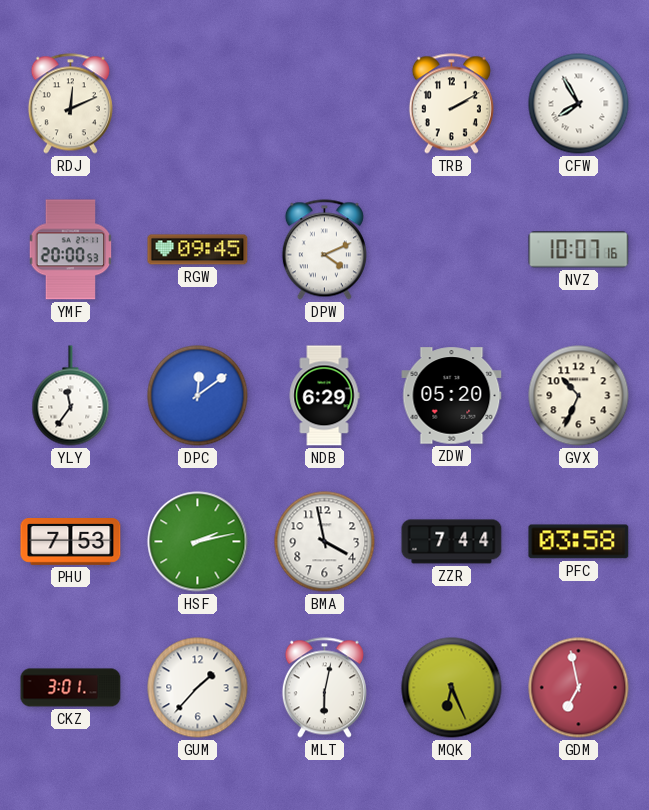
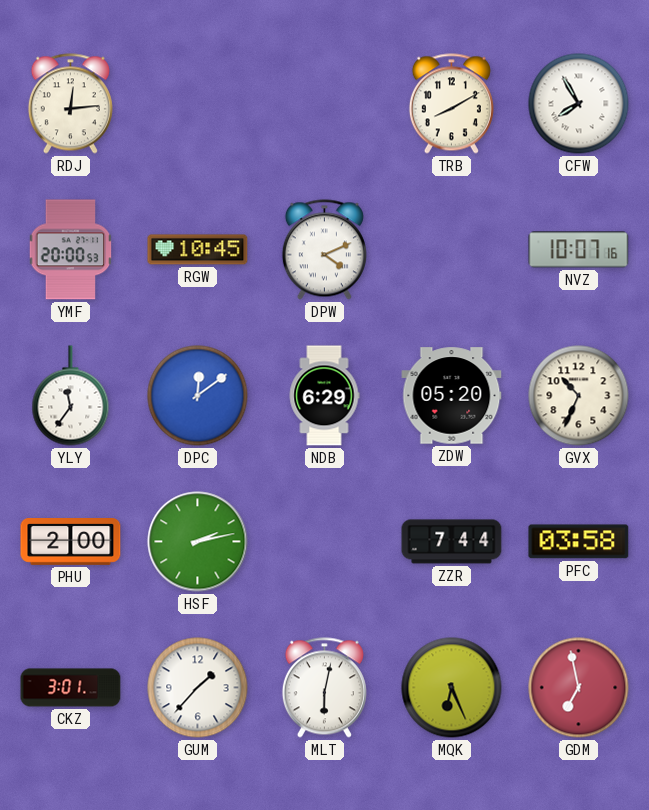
RDJ: 12:11 -> 12:14 (70, 104)
TRB: 2:10 -> 8:10 (451, 104)
RGW: 09:45 -> 10:45 (198, 250)
PHU: 7:53 -> 2:00 (71, 542)
BMA: 3:58 -> none (325, 542)
